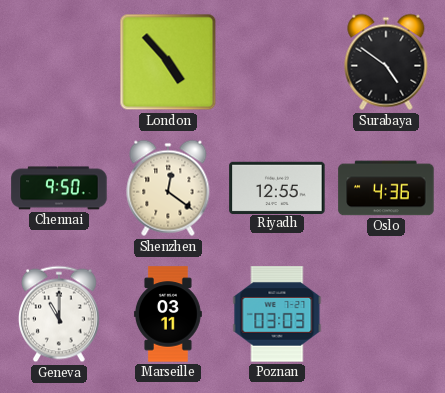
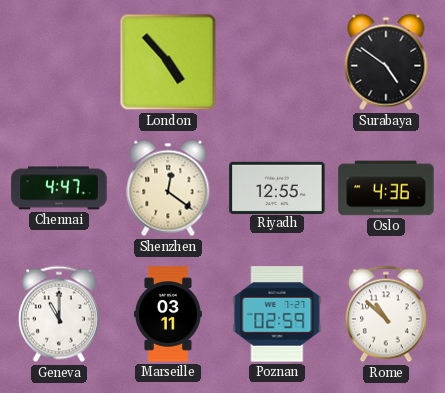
Chennai: 9:50 -> 4:47 (59, 188)
Poznan: 03:03 -> 02:59 (277, 314)
Rome: none -> 10:52 (386, 314)
